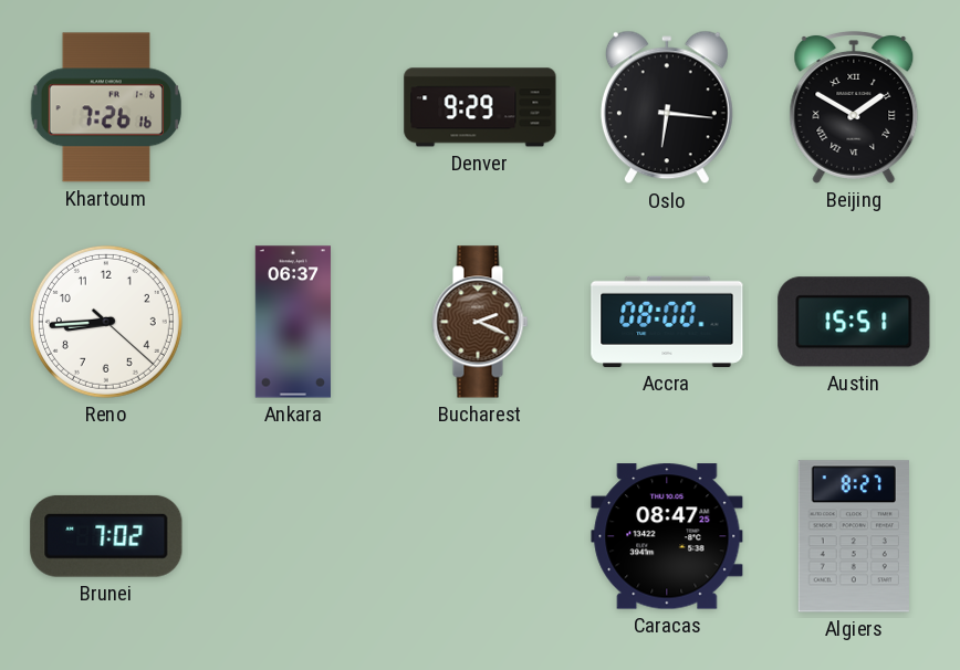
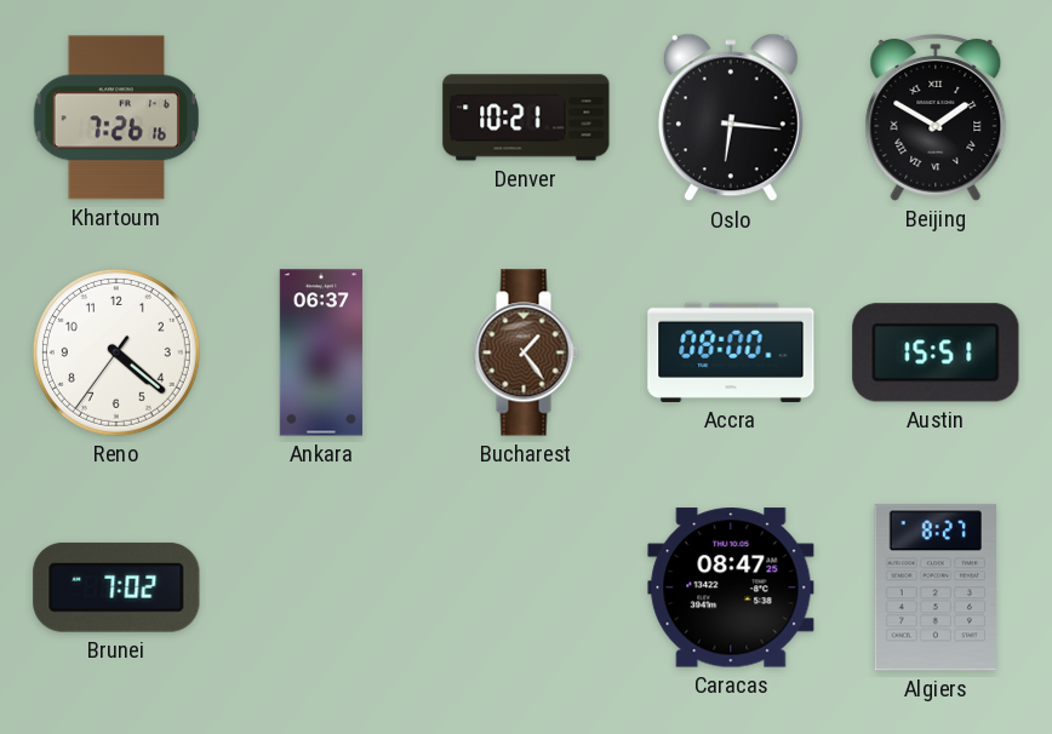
Denver: 9:29 -> 10:21 (526, 117)
Reno: 8:44 -> 4:21 (116, 352)
Bucharest: 2:19 -> 1:24 (526, 352)
